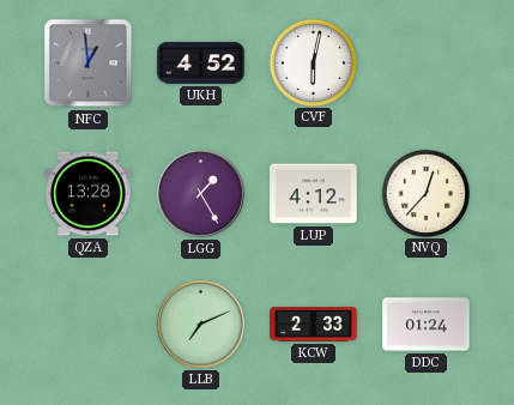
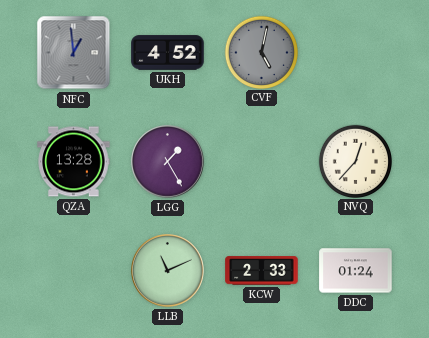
CVF: 6:02 -> 5:02 (261, 52)
CVF dial: white -> grey (261, 52)
LUP: 4:12 -> none (314, 194)
LLB: 7:11 -> 11:11 (168, 271)
